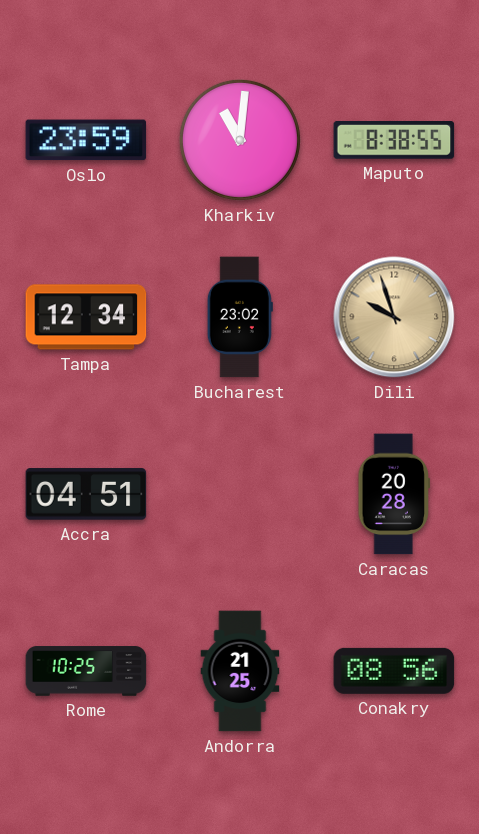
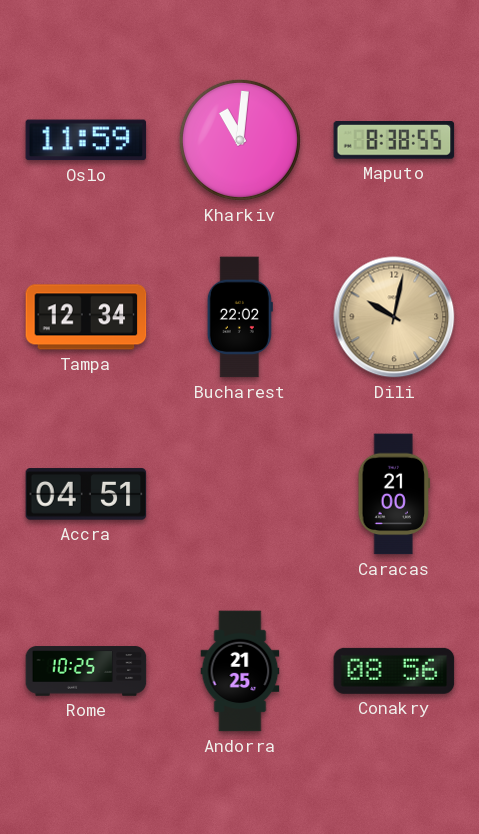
Oslo: 23:59 -> 11:59 (86, 140)
Bucharest: 23:02 -> 22:02 (240, 317)
Dili: 9:57 -> 10:02 (394, 317)
Caracas: 20:28 -> 21:00 (394, 494)
